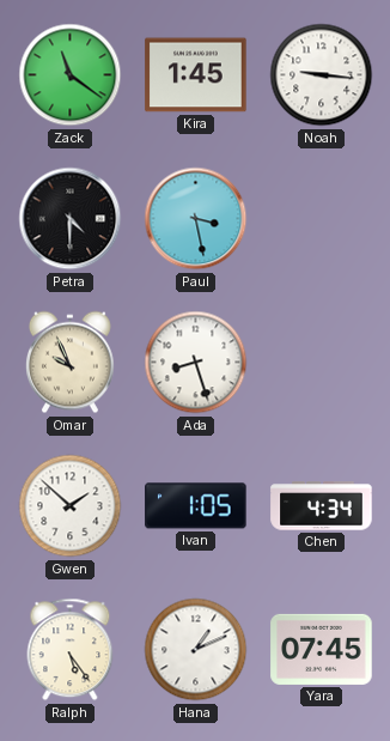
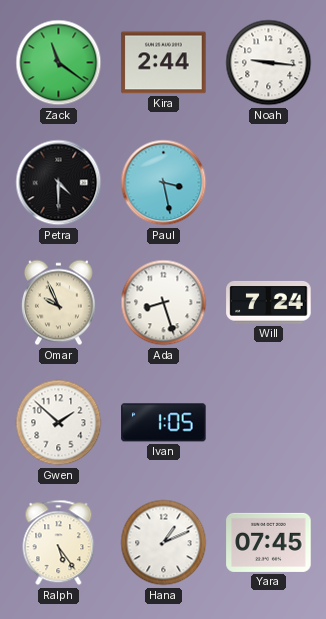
Kira: 1:45 -> 2:44 (164, 63)
Will: none -> 7:24 (269, 302)
Chen: 4:34 -> none (322, 506)
